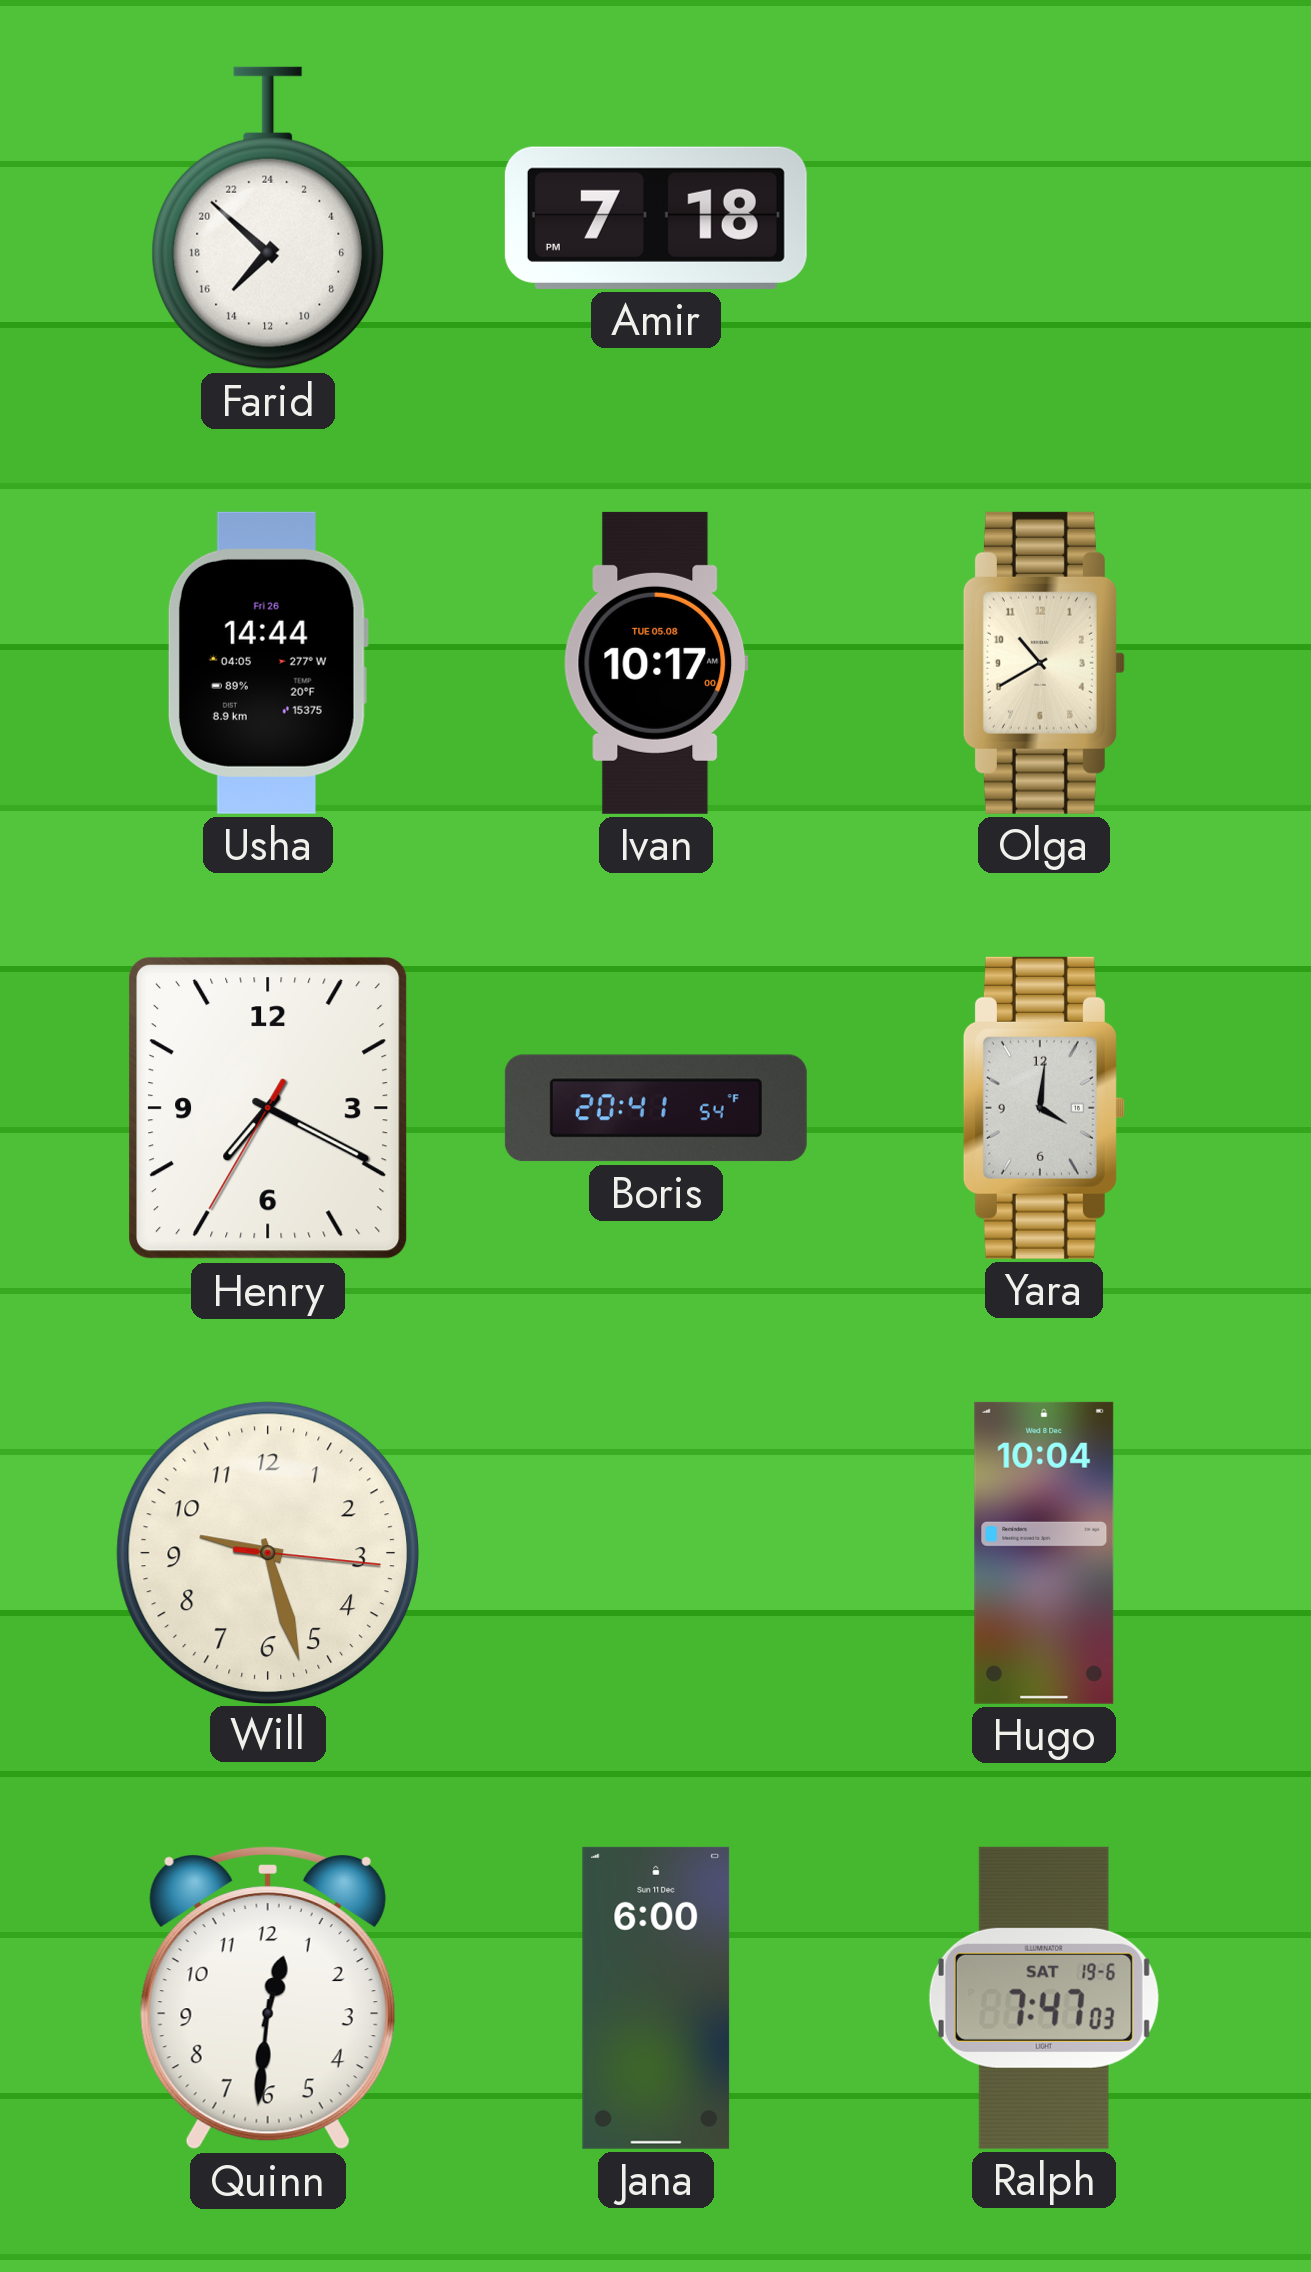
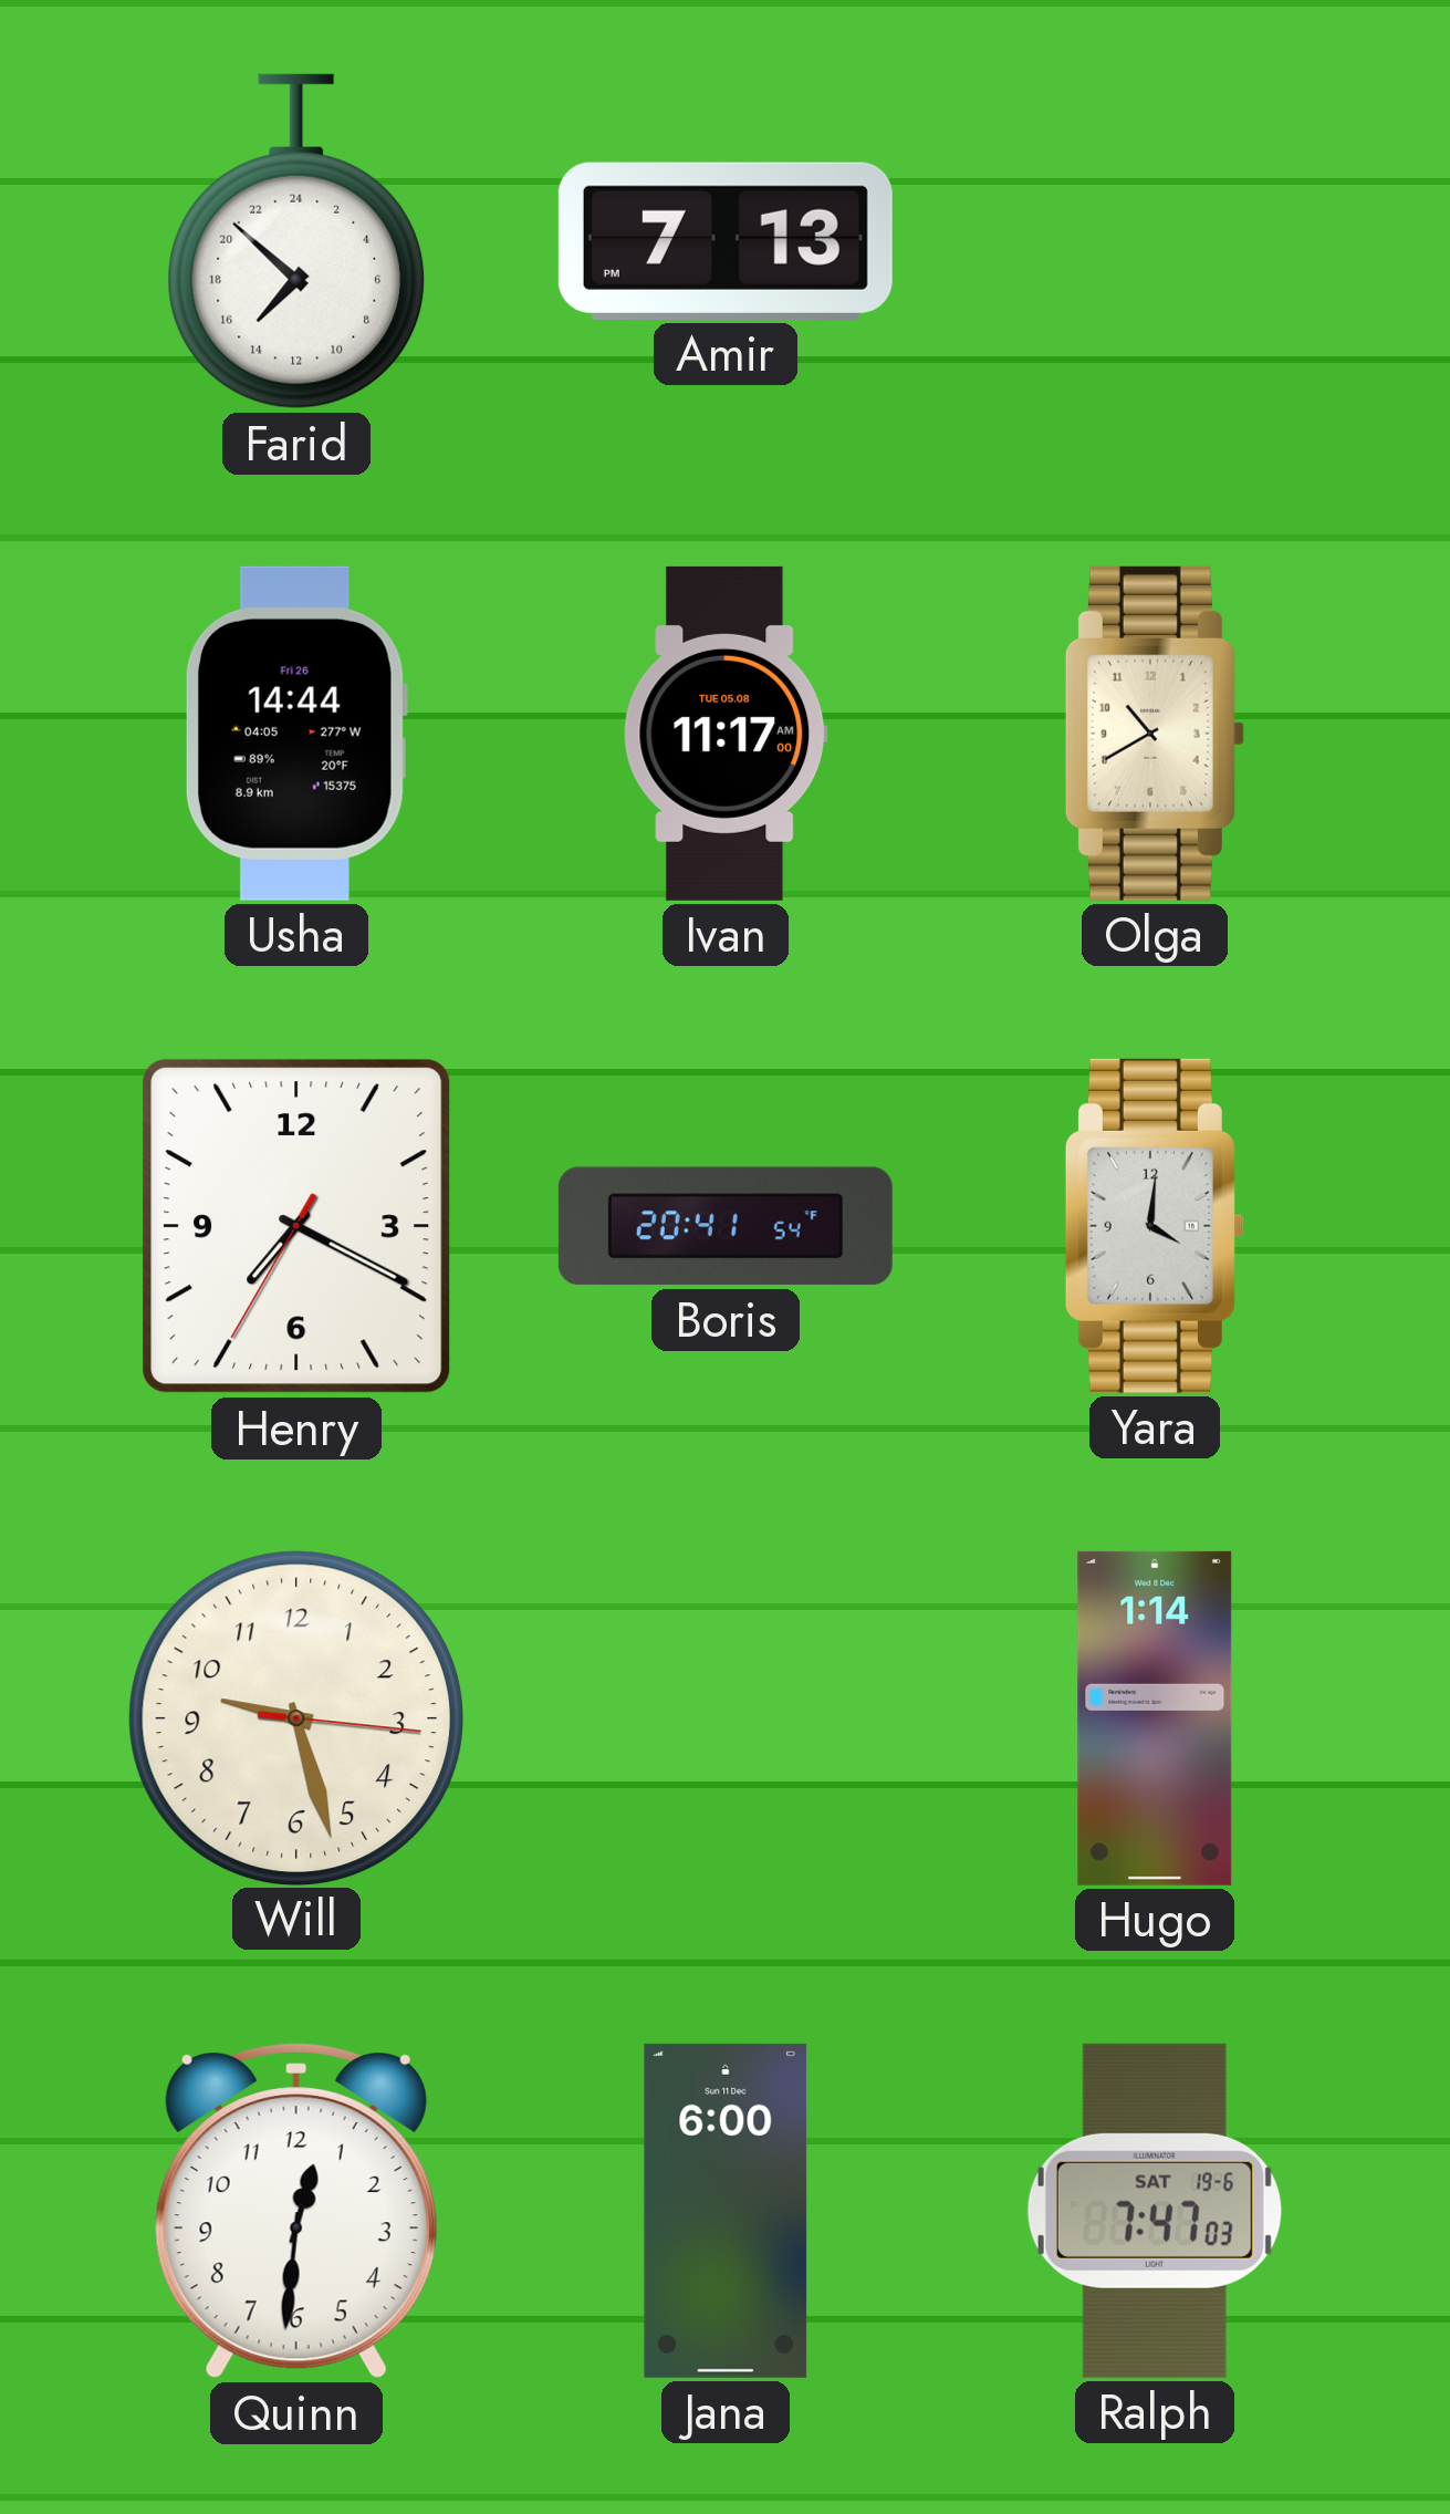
Amir: 7:18 -> 7:13 (726, 241)
Ivan: 10:17 -> 11:17 (726, 734)
Hugo: 10:04 -> 1:14 (1155, 1718)
